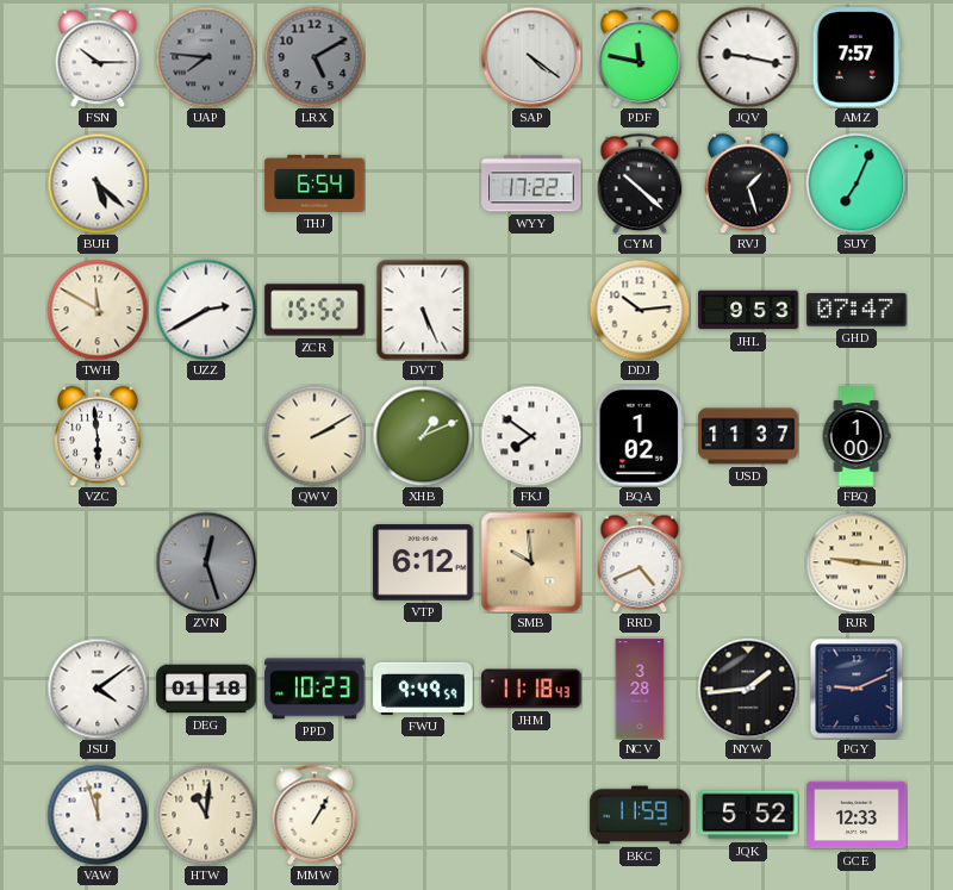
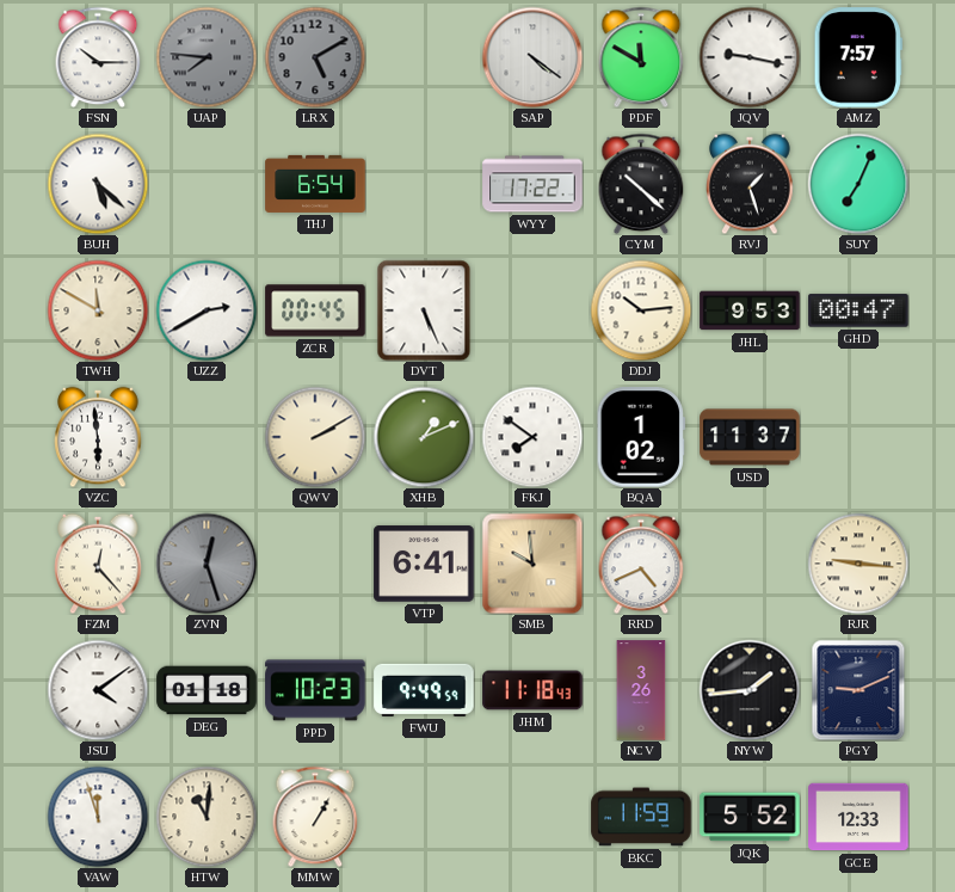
PDF: 11:47 -> 11:50 (641, 57)
ZCR: 15:52 -> 00:45 (315, 310)
GHD: 07:47 -> 00:47 (858, 310)
FBQ: 1:00 -> none (857, 436)
FZM: none -> 12:23 (98, 564)
VTP: 6:12 -> 6:41 (424, 564)
NCV: 3:28 -> 3:26 (641, 690)
